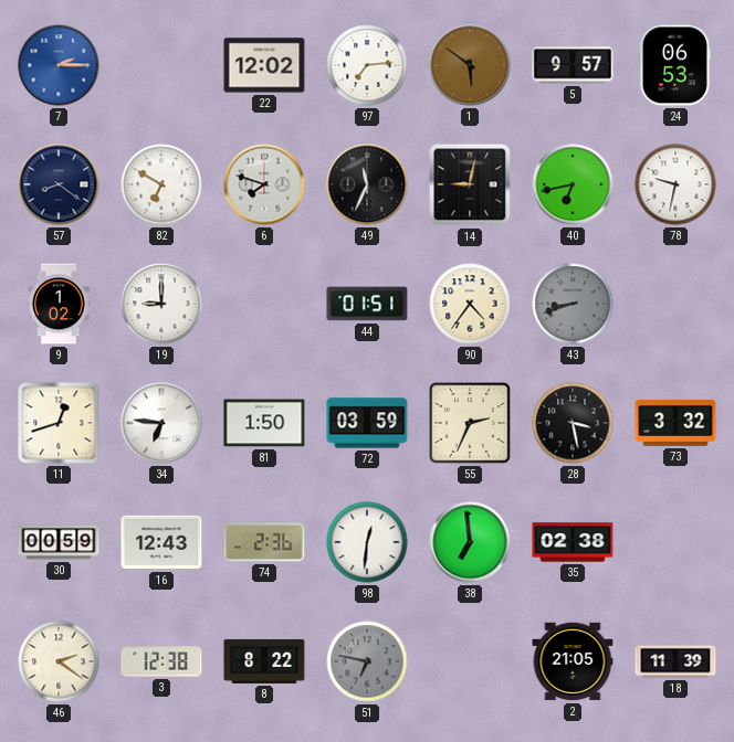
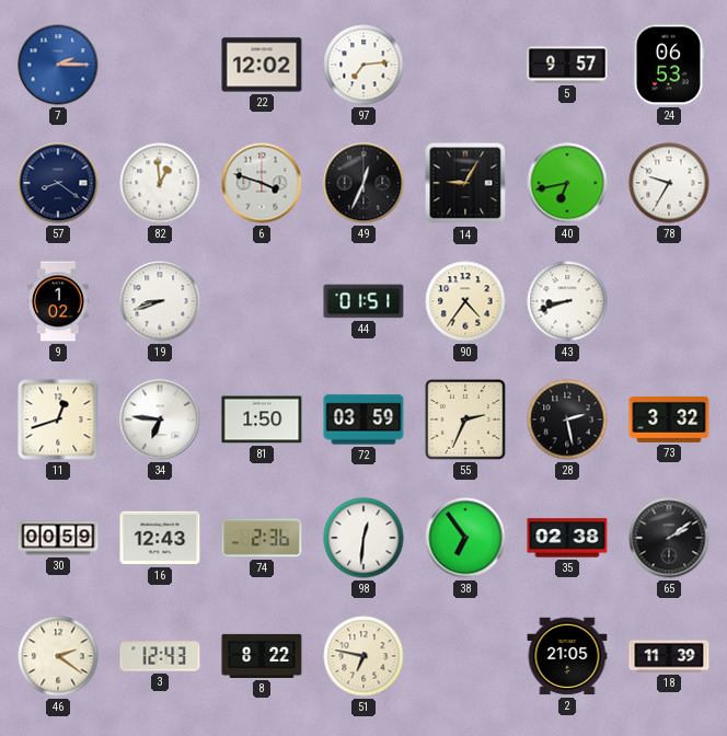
1: 5:51 -> none (470, 65)
82: 6:50 -> 12:59 (160, 183)
6: 7:48 -> 3:48 (262, 183)
49: 11:34 -> 12:34 (363, 183)
14: 9:02 -> 9:05 (465, 183)
78: 9:32 -> 9:35 (669, 183)
19: 9:00 -> 8:42 (160, 301)
43 dial: grey -> white (567, 301)
28: 3:28 -> 2:28 (567, 419)
38: 6:59 -> 6:54 (465, 538)
65: none -> 2:09 (669, 538)
3: 12:38 -> 12:43 (160, 656)
51 dial: grey -> cream (363, 656)
